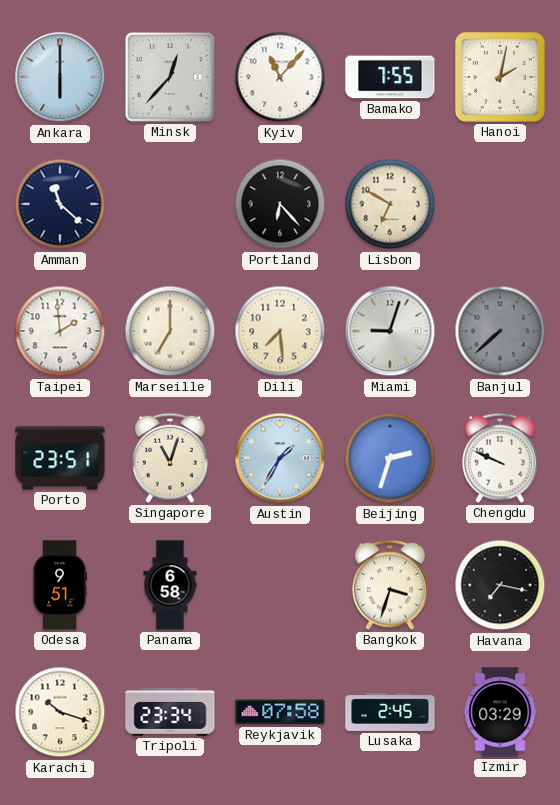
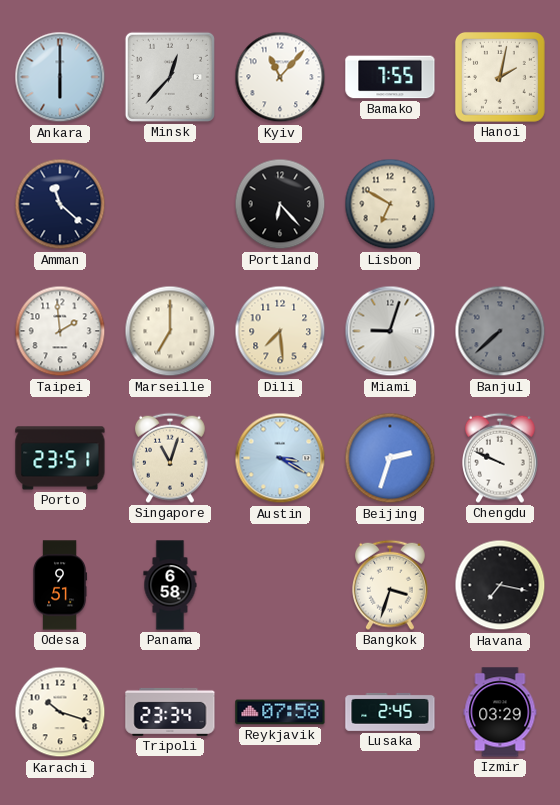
Austin: 1:35 -> 3:20 (280, 458)
